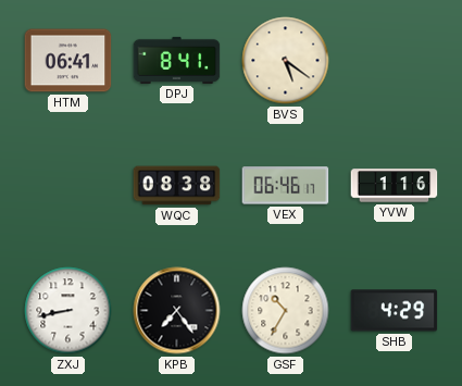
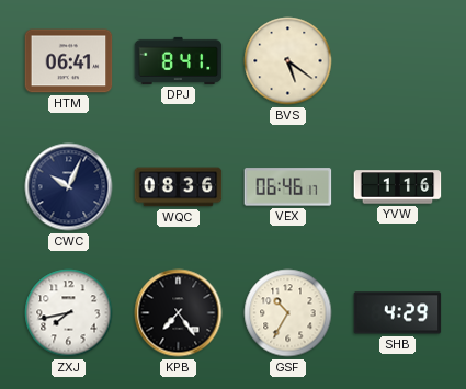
CWC: none -> 10:04 (69, 187)
WQC: 08:38 -> 08:36 (179, 187)
ZXJ: 8:43 -> 7:43 (69, 313)
